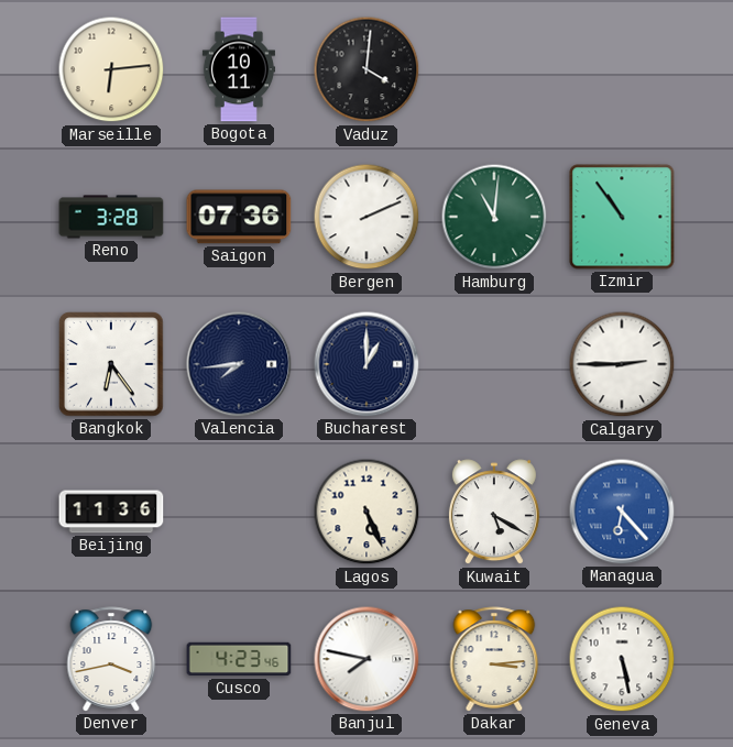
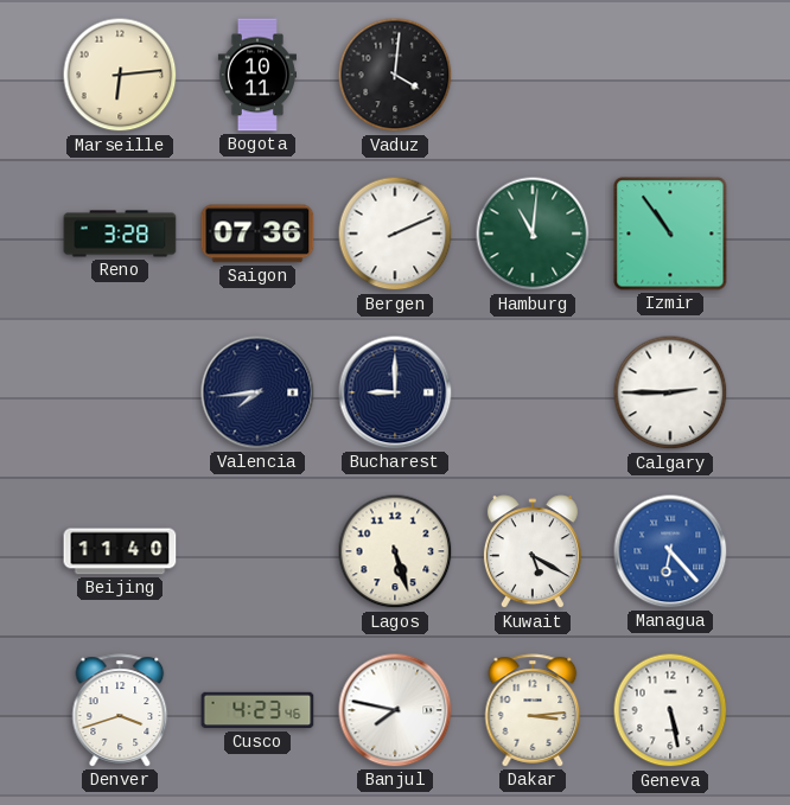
Bangkok: 6:24 -> none (111, 364)
Bucharest: 1:00 -> 9:00 (395, 392)
Beijing: 11:36 -> 11:40 (120, 551)
Lagos: 5:26 -> 5:27 (395, 551)
Denver: 3:43 -> 3:42 (120, 710)
